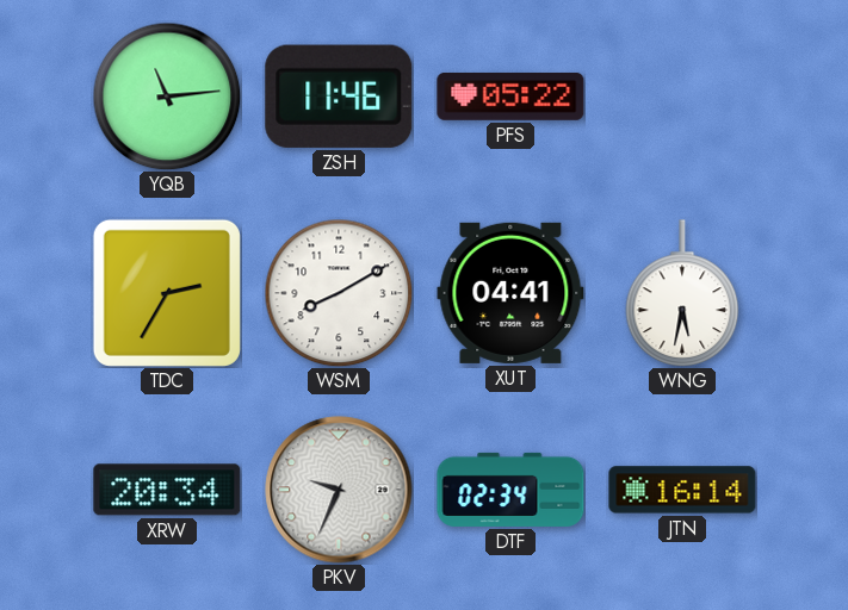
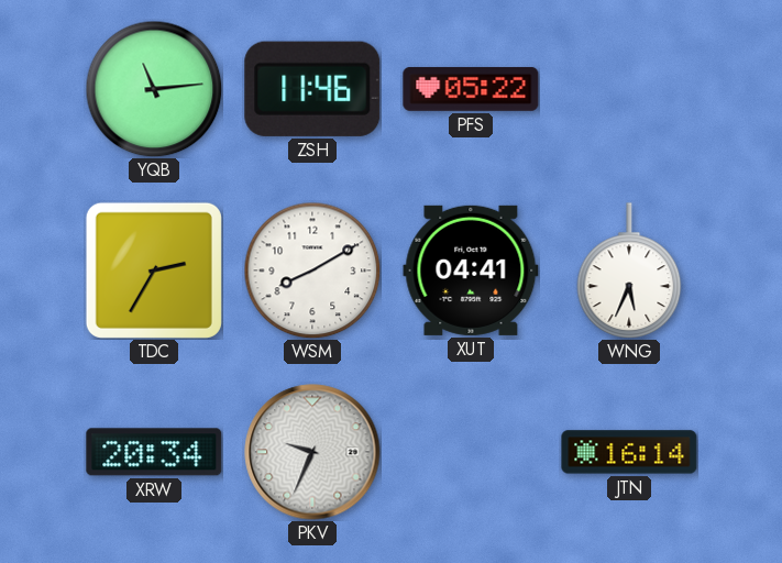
WNG: 5:32 -> 5:34 (629, 271)
DTF: 02:34 -> none (510, 490)
